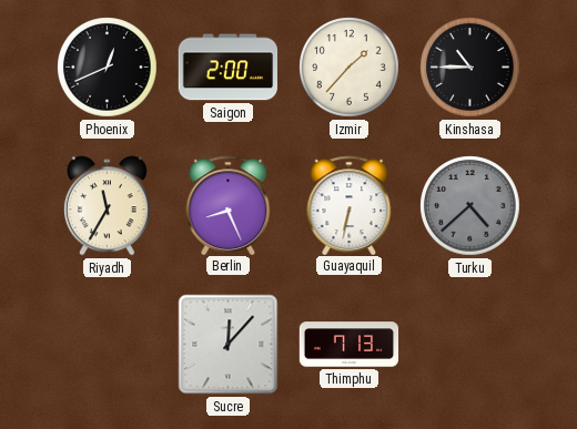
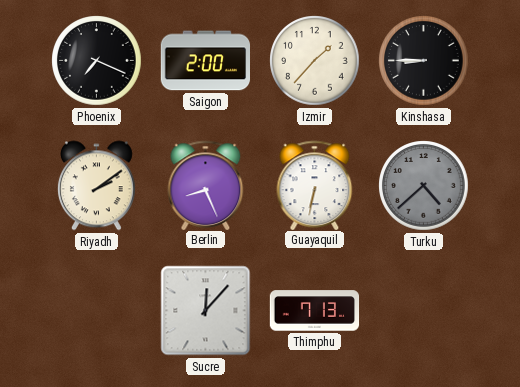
Phoenix: 12:41 -> 7:19 (97, 61)
Kinshasa: 10:45 -> 8:45 (424, 61)
Riyadh: 11:35 -> 2:09 (96, 186)
